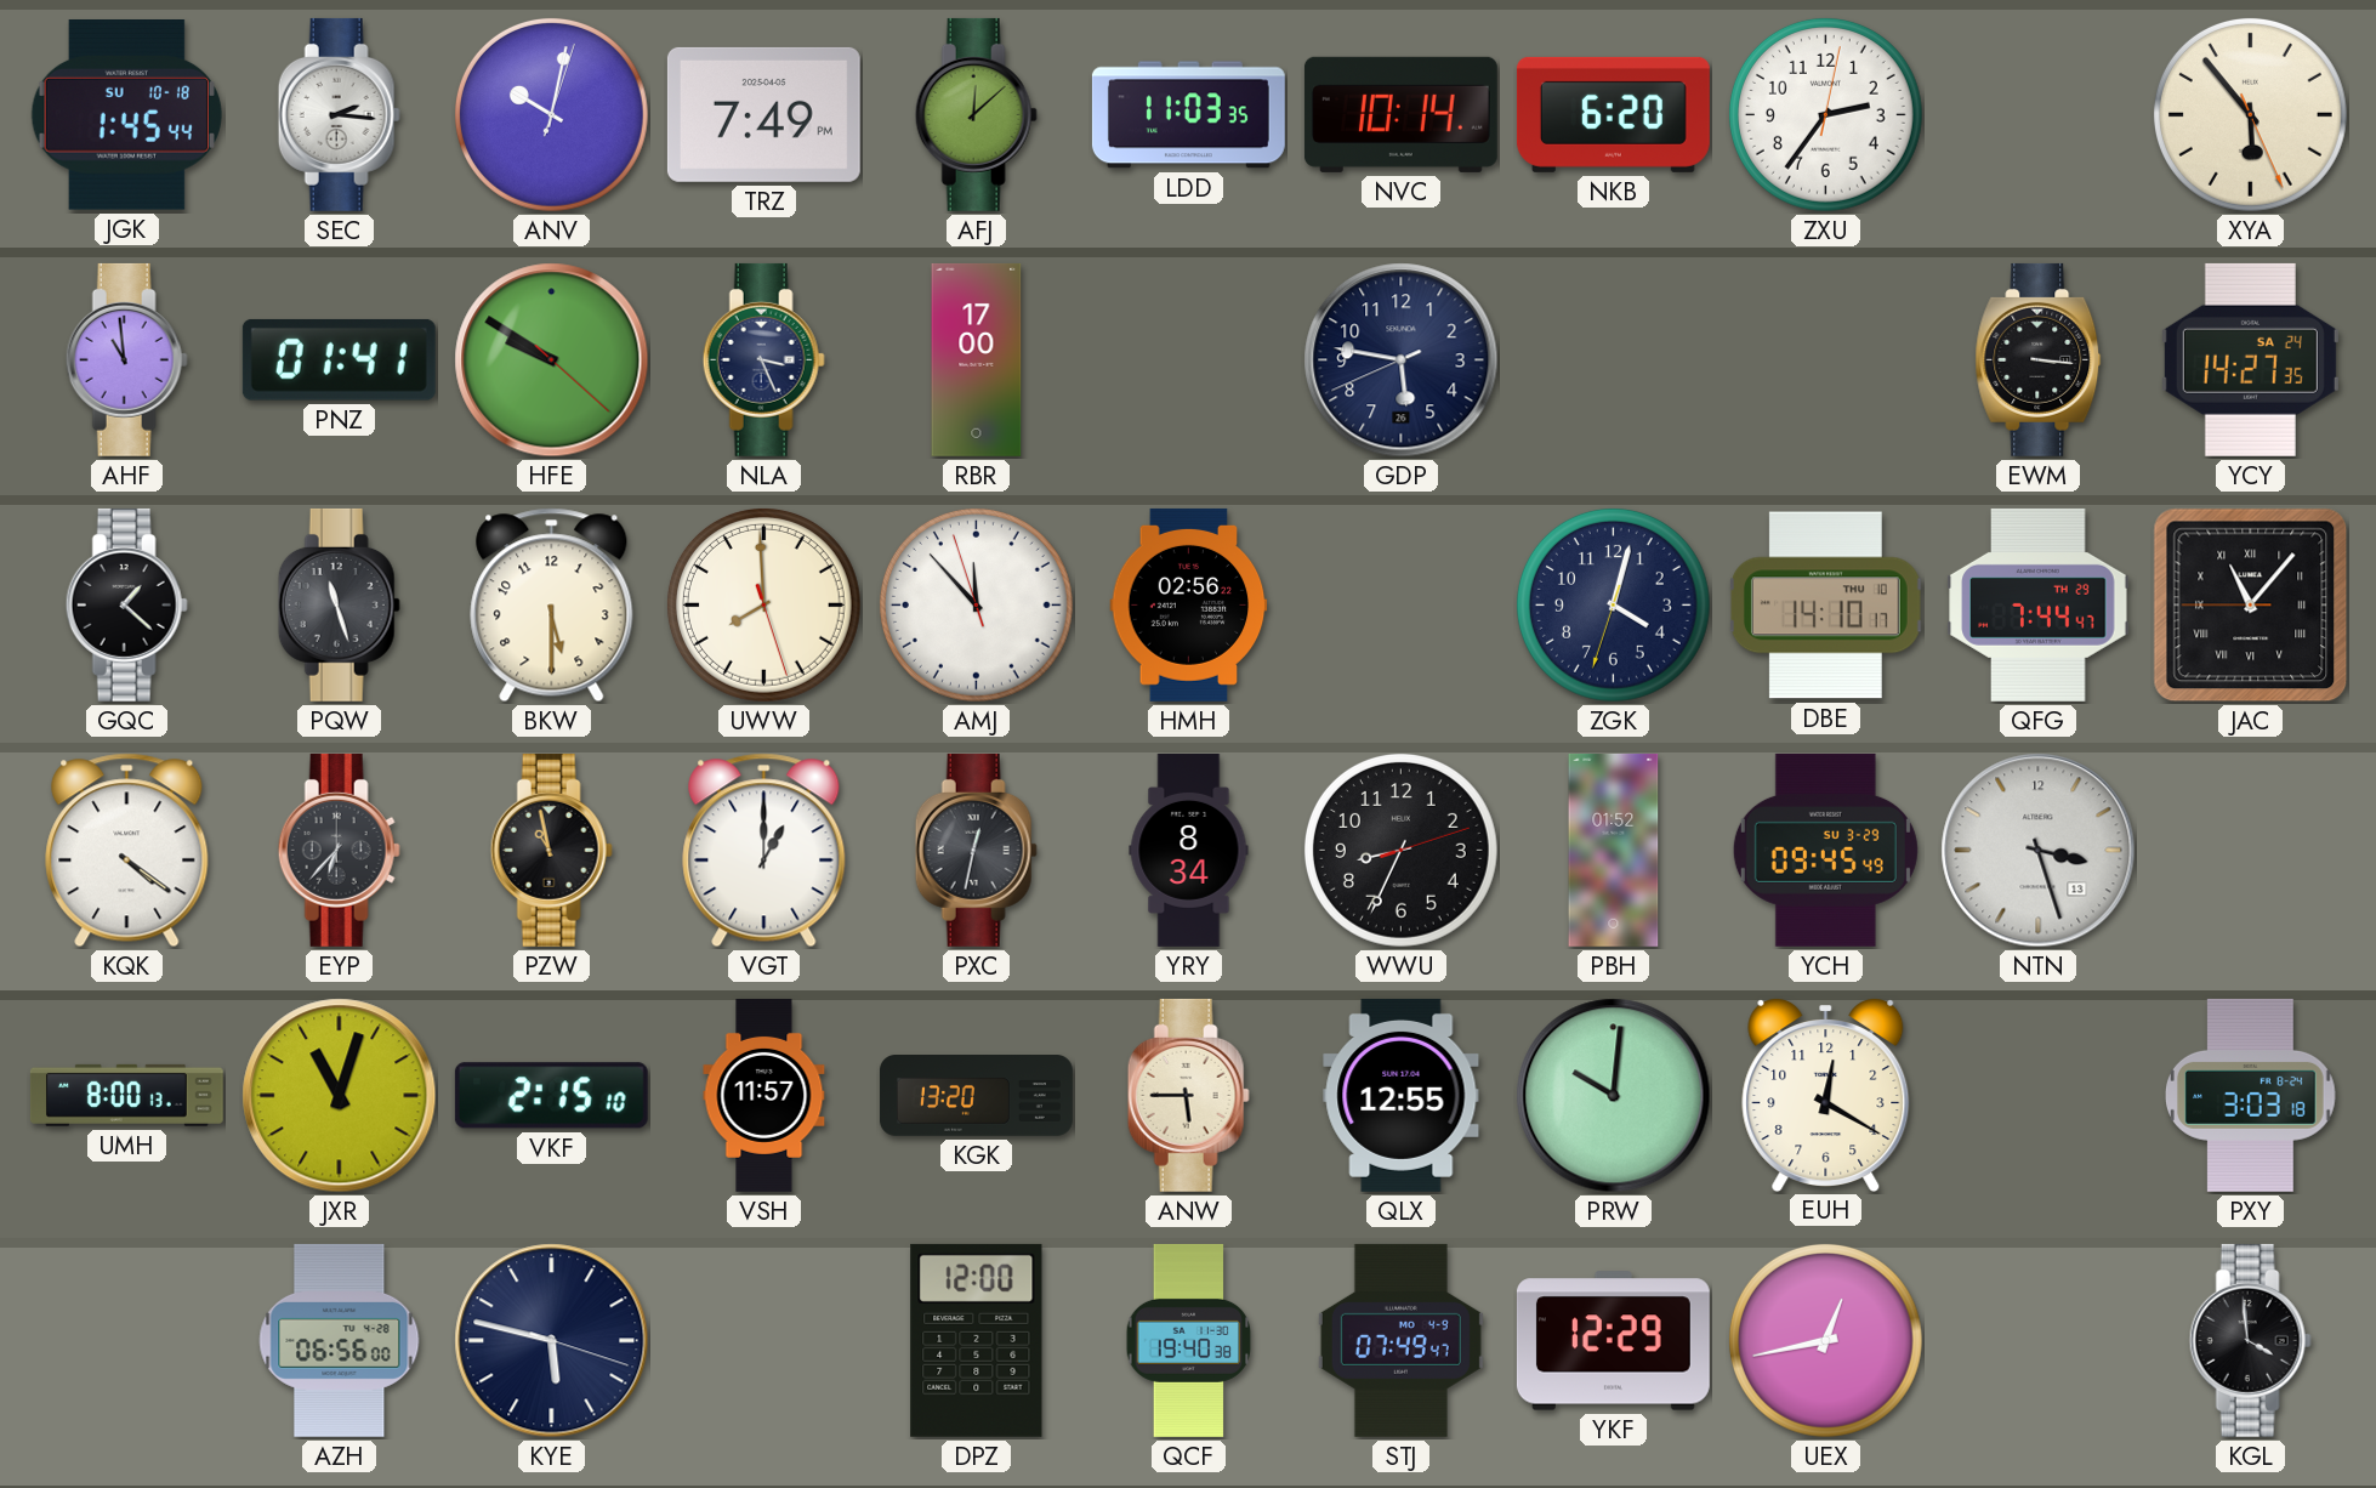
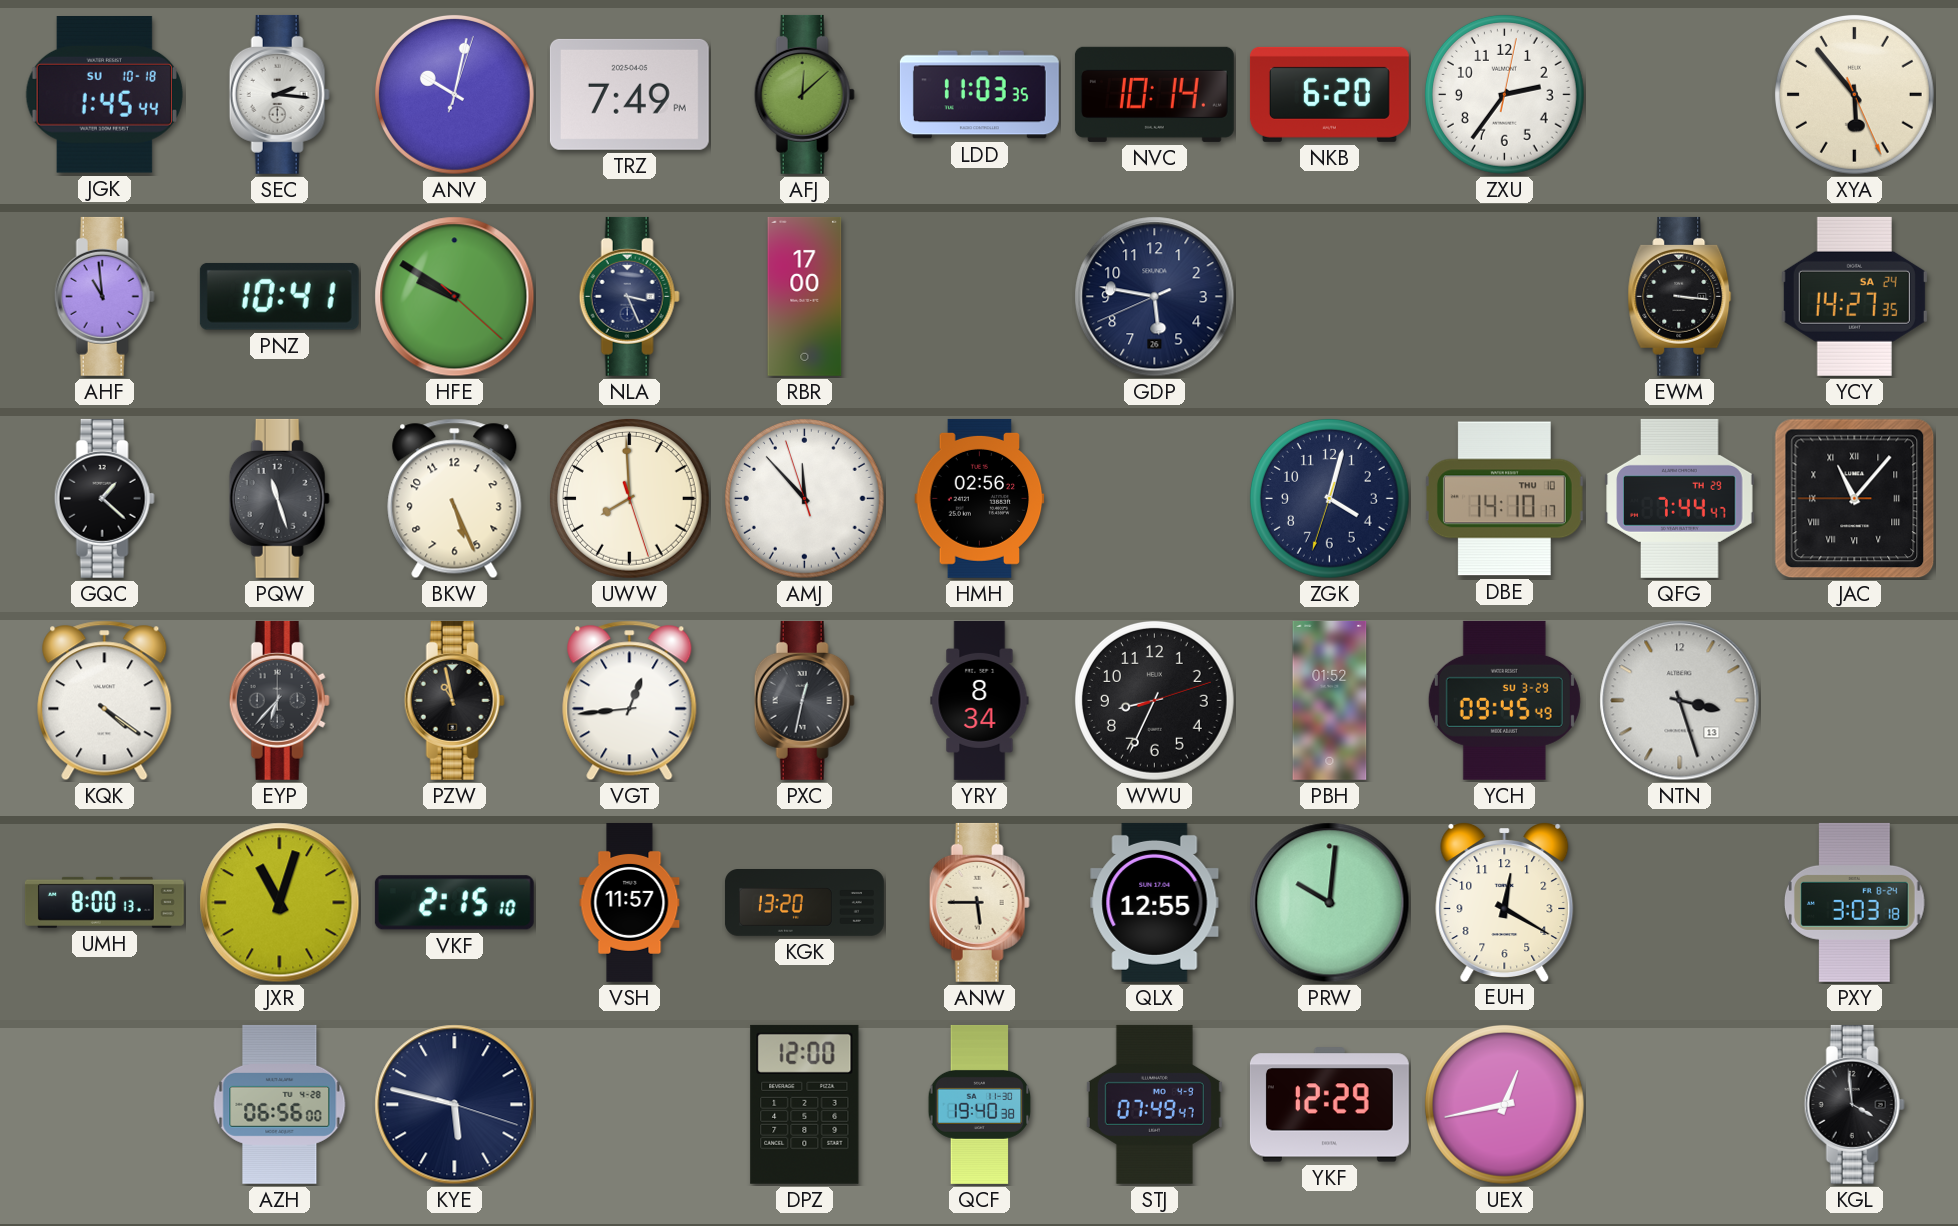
PNZ: 01:41 -> 10:41 (279, 296)
BKW: 5:30 -> 5:26 (455, 499)
VGT: 1:00 -> 12:44 (630, 701)
